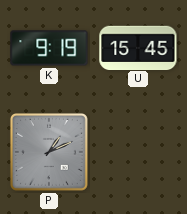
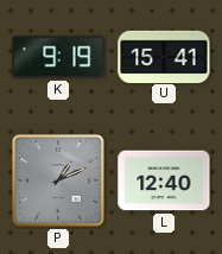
U: 15:45 -> 15:41 (164, 56)
L: none -> 12:40 (164, 180)
